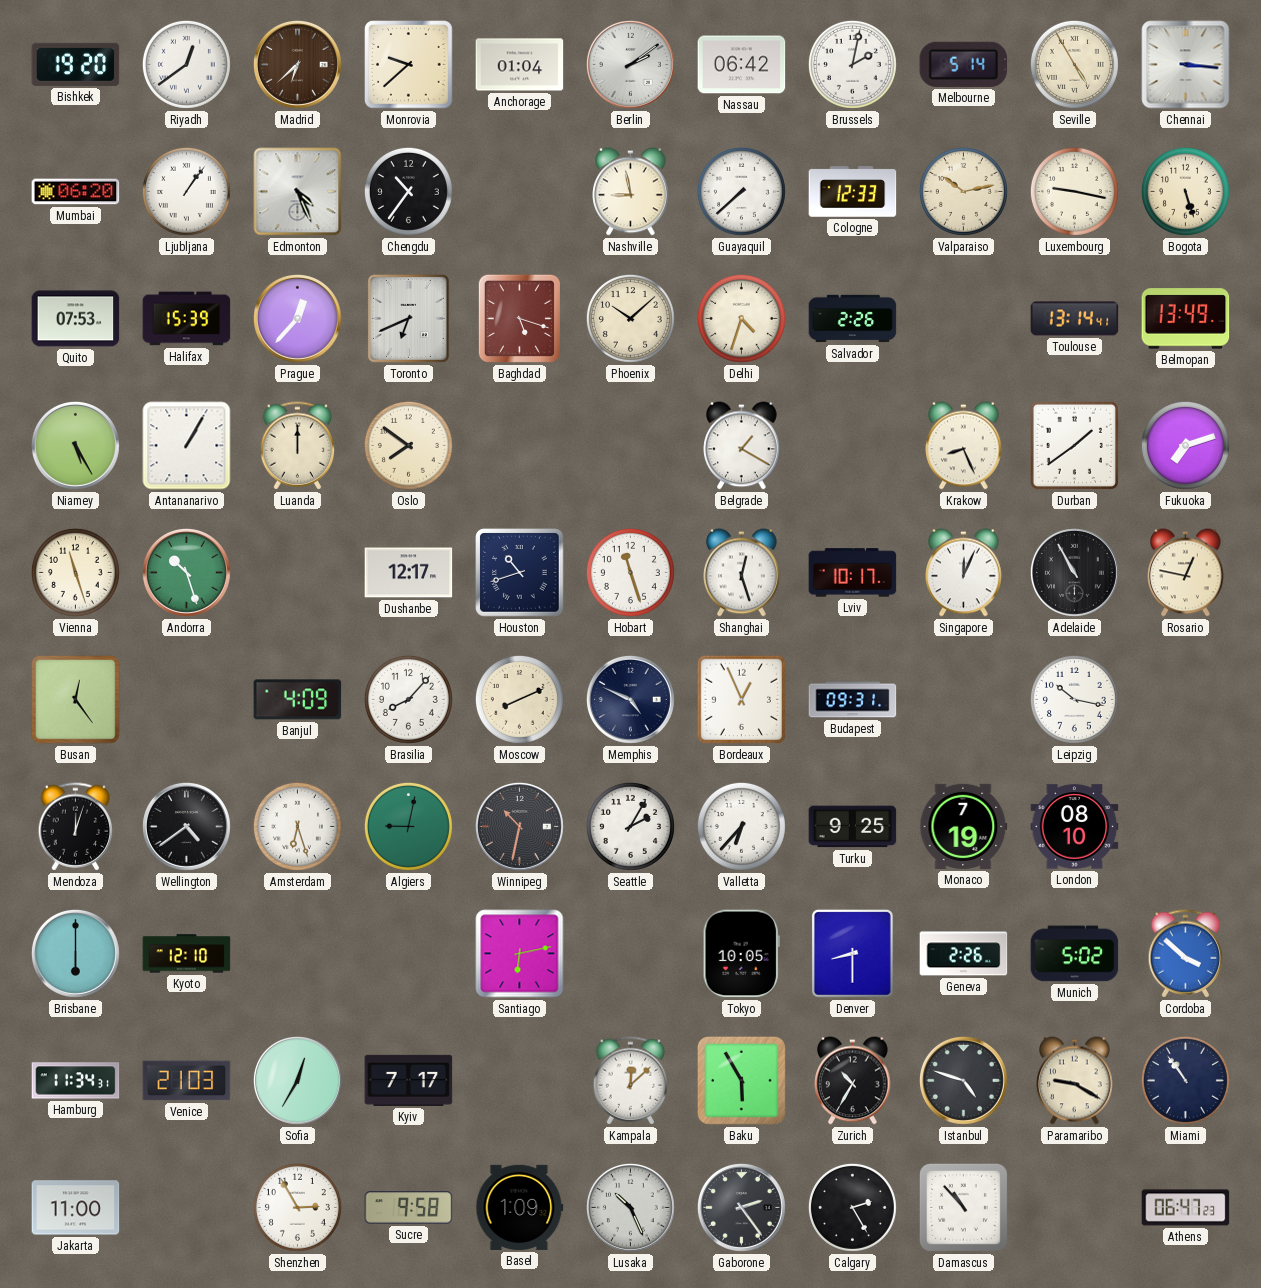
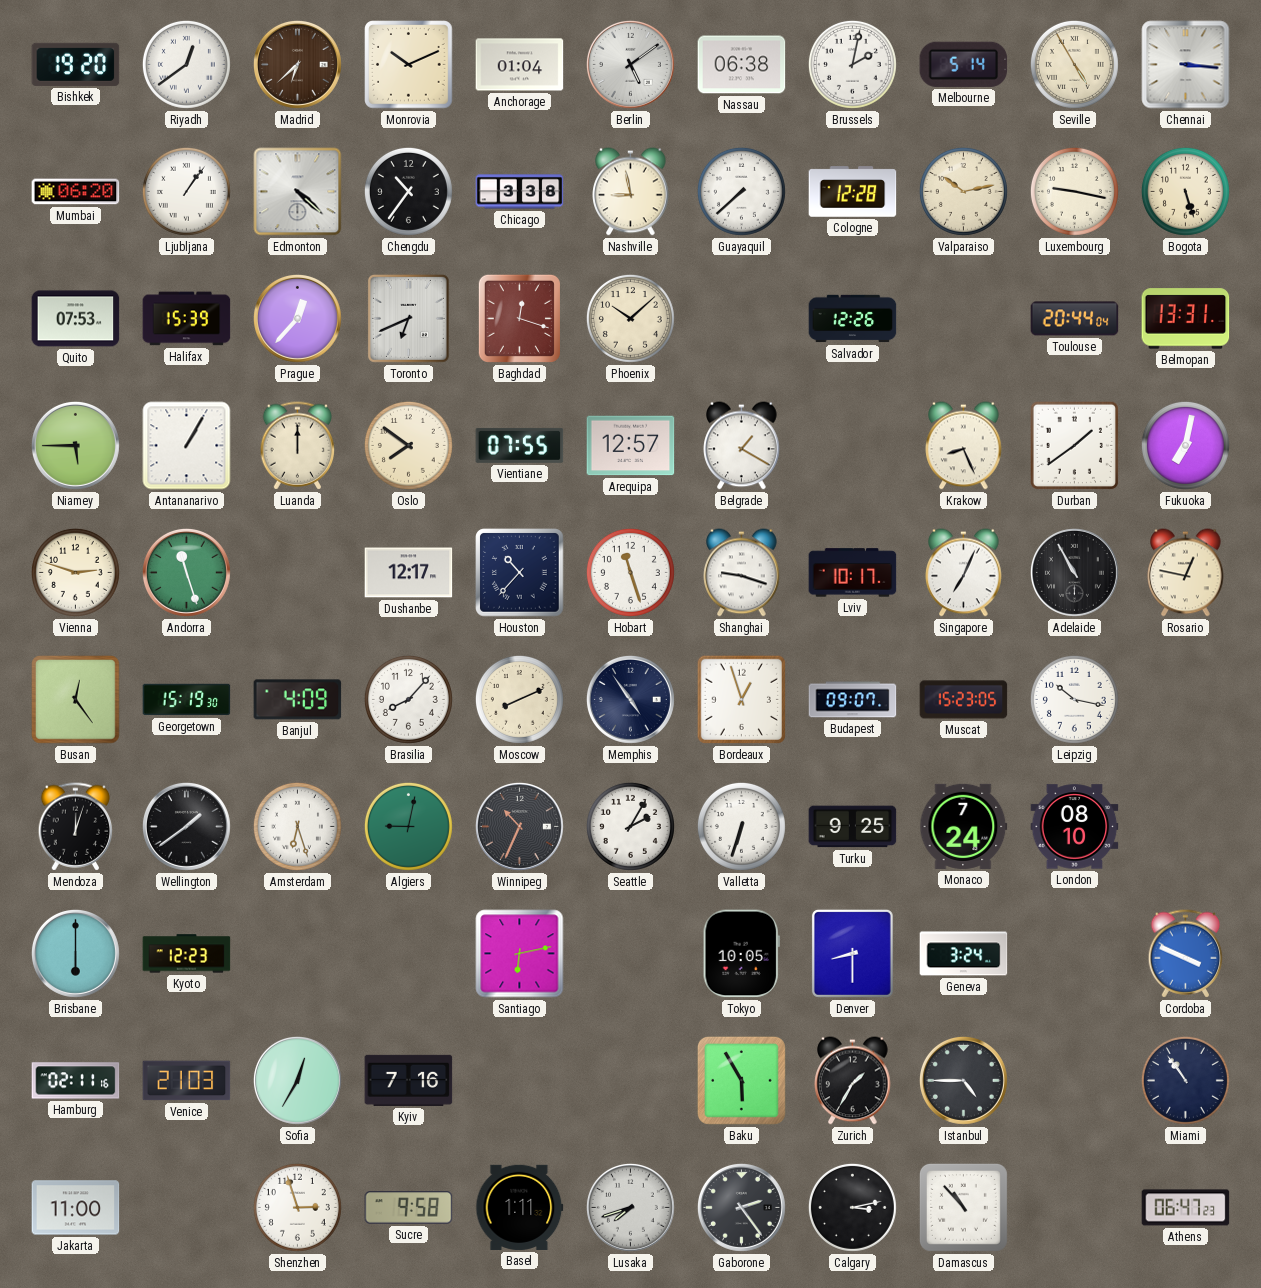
Monrovia: 9:38 -> 10:11 (409, 65)
Berlin: 2:09 -> 5:09 (630, 64)
Nassau: 06:42 -> 06:38 (742, 65)
Edmonton: 4:26 -> 4:22 (298, 192)
Chicago: none -> 3:38 (520, 192)
Cologne: 12:33 -> 12:28 (853, 192)
Baghdad: 5:18 -> 12:18 (519, 318)
Delhi: 4:33 -> none (741, 318)
Salvador: 2:26 -> 12:26 (853, 319)
Toulouse: 13:14 -> 20:44 (1075, 319)
Belmopan: 13:49 -> 13:31 (1186, 319)
Niamey: 5:25 -> 5:45 (75, 445)
Vientiane: none -> 07:55 (520, 445)
Arequipa: none -> 12:57 (631, 446)
Fukuoka: 7:12 -> 7:02 (1185, 445)
Vienna: 11:27 -> 2:48 (75, 572)
Andorra: 10:27 -> 11:27 (186, 572)
Houston: 10:42 -> 10:37 (520, 573)
Shanghai: 12:27 -> 9:18 (742, 573)
Singapore: 12:04 -> 7:04 (964, 573)
Georgetown: none -> 15:19 (187, 700)
Memphis: 4:49 -> 4:54 (630, 699)
Bordeaux: 12:56 -> 12:57 (741, 699)
Budapest: 09:31 -> 09:07 (853, 700)
Muscat: none -> 15:23 (964, 700)
Wellington: 4:39 -> 1:39 (186, 826)
Winnipeg: 10:32 -> 10:34 (519, 826)
Valletta: 6:37 -> 6:33 (741, 826)
Monaco: 7:19 -> 7:24 (964, 826)
Kyoto: 12:10 -> 12:23 (187, 954)
Geneva: 2:26 -> 3:24 (964, 954)
Munich: 5:02 -> none (1075, 954)
Cordoba: 3:52 -> 3:49 (1186, 954)
Hamburg: 11:34 -> 02:11 (76, 1081)
Kyiv: 7:17 -> 7:16 (409, 1080)
Kampala: 12:08 -> none (631, 1081)
Zurich: 10:35 -> 1:35 (853, 1081)
Istanbul: 4:48 -> 4:45 (963, 1080)
Paramaribo: 9:20 -> none (1075, 1081)
Shenzhen: 2:55 -> 2:57 (297, 1207)
Basel: 1:09 -> 1:11 (520, 1207)
Lusaka: 10:26 -> 7:42 (630, 1207)
Calgary: 2:25 -> 3:13 (852, 1207)
